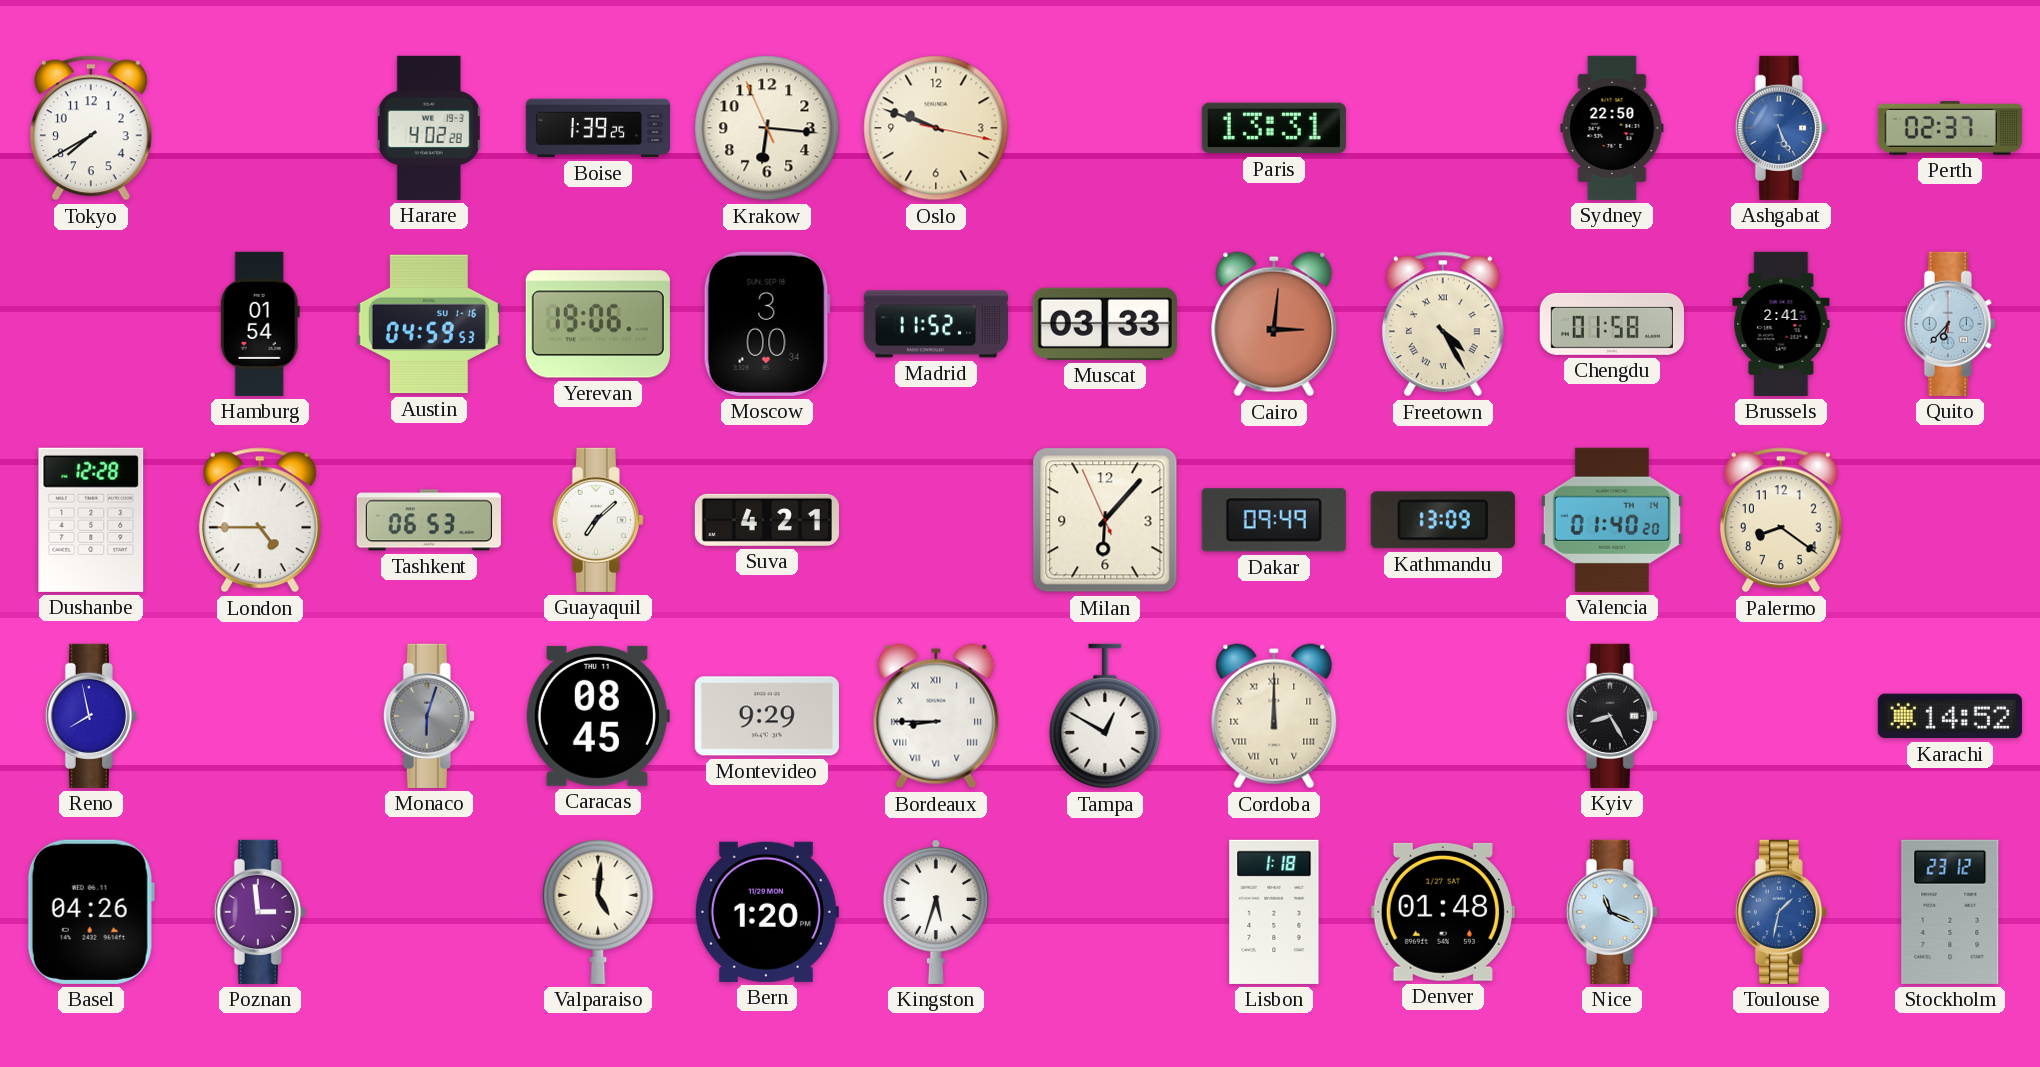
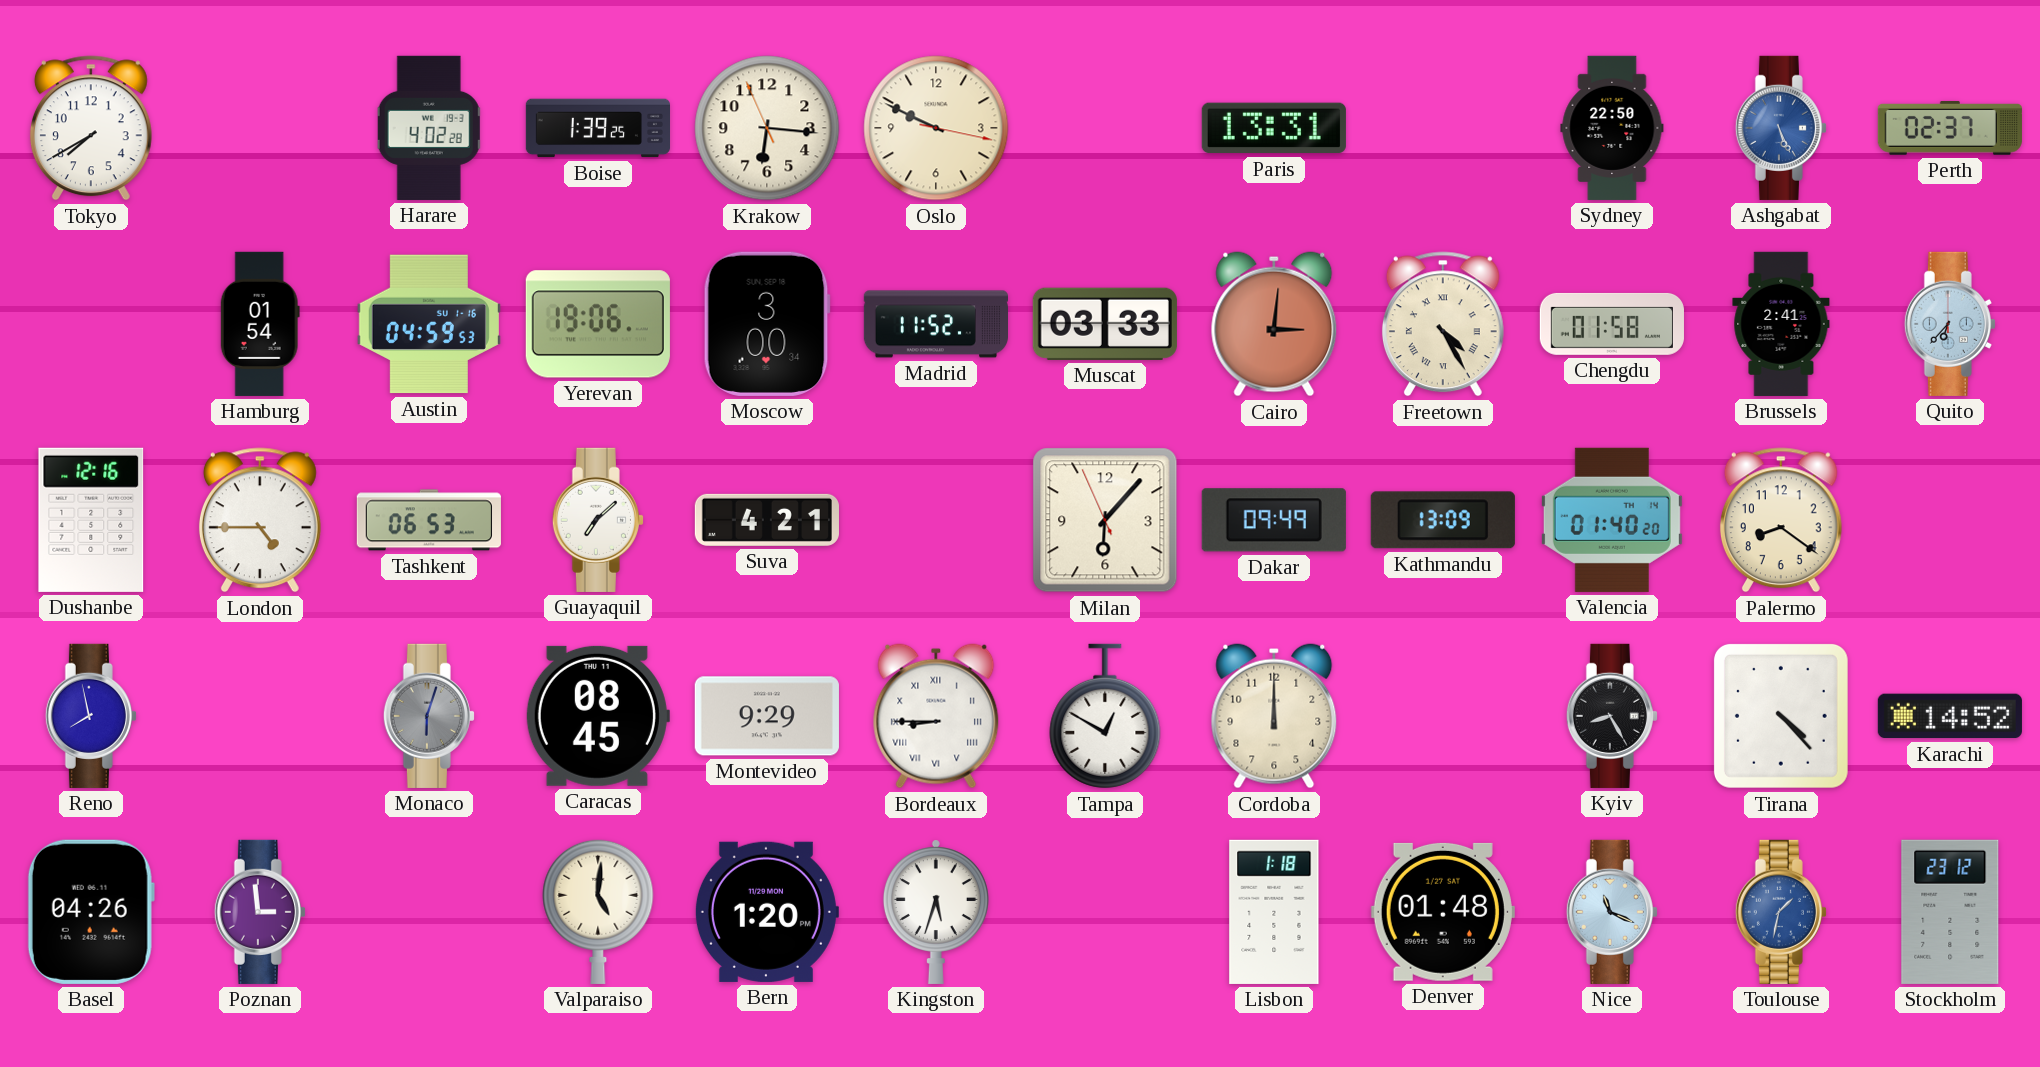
Oslo: 9:48 -> 9:49 (936, 128)
Dushanbe: 12:28 -> 12:16 (91, 520)
Cordoba numerals: Roman -> Arabic (1274, 716)
Tirana: none -> 4:23 (1781, 716)
